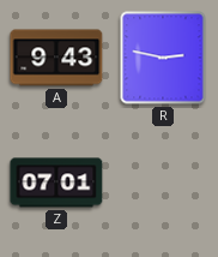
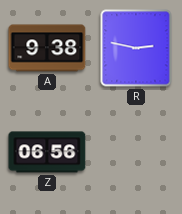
A: 9:43 -> 9:38 (47, 48)
Z: 07:01 -> 06:56 (47, 152)
